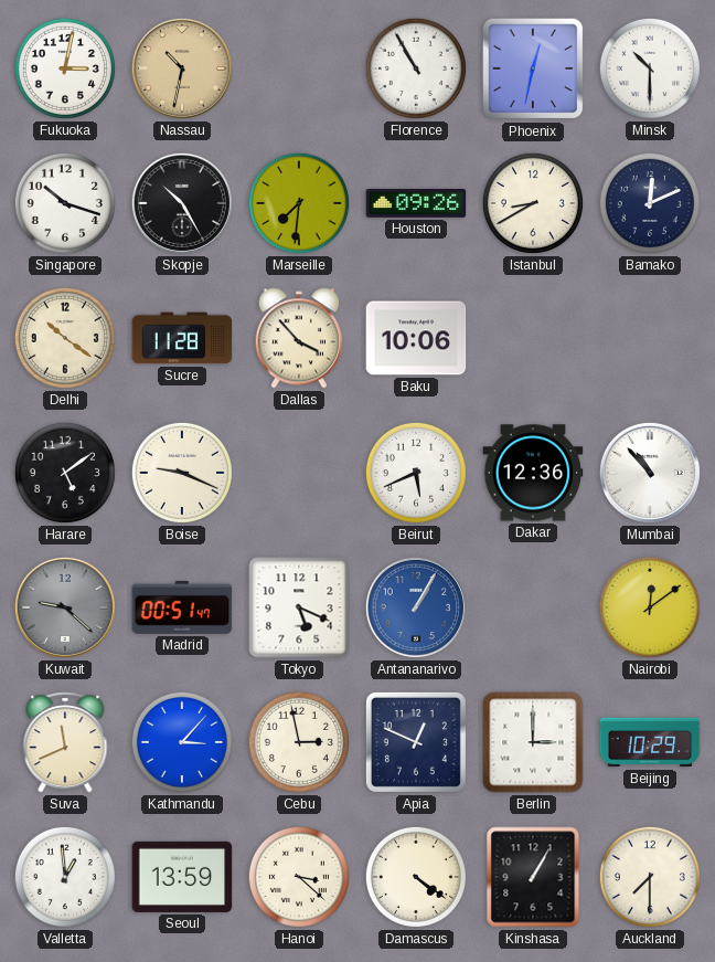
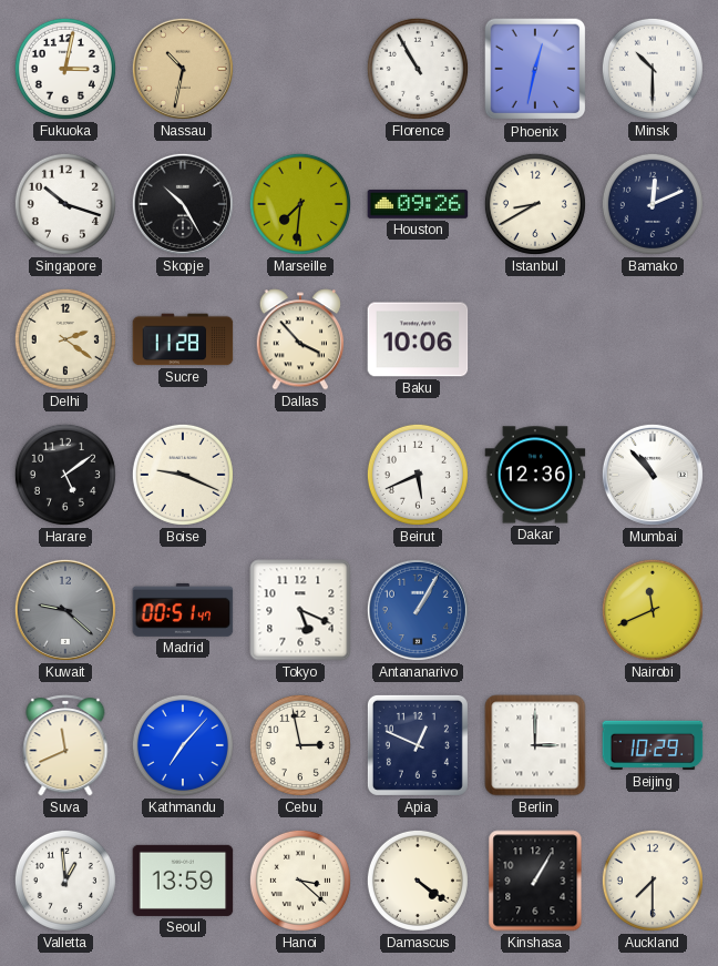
Delhi: 10:21 -> 2:21 (65, 339)
Nairobi: 12:09 -> 11:41 (653, 610)
Kathmandu: 3:07 -> 7:07 (183, 745)
